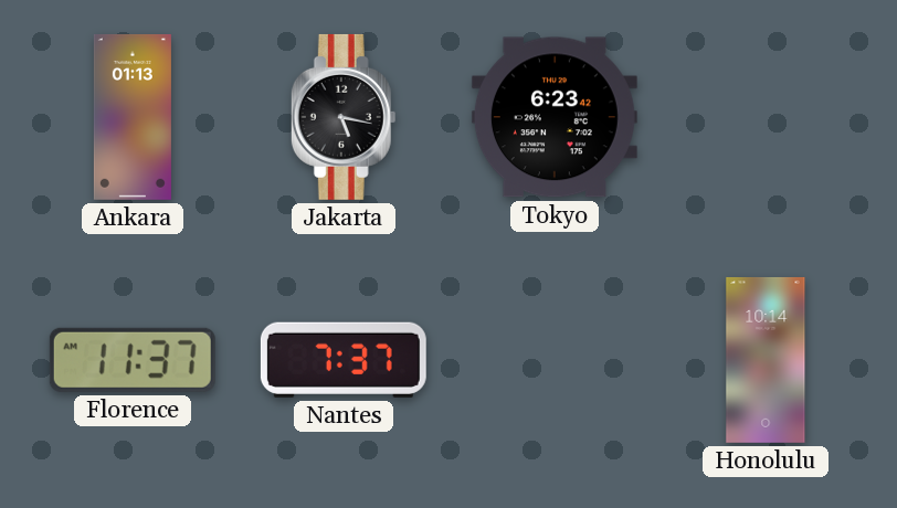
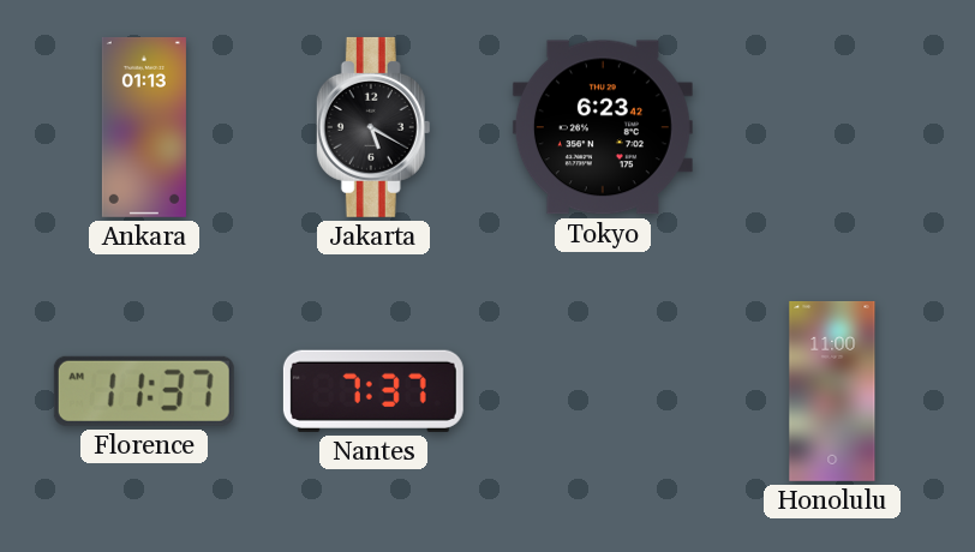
Jakarta: 5:17 -> 5:20 (373, 127)
Honolulu: 10:14 -> 11:00 (832, 391)
